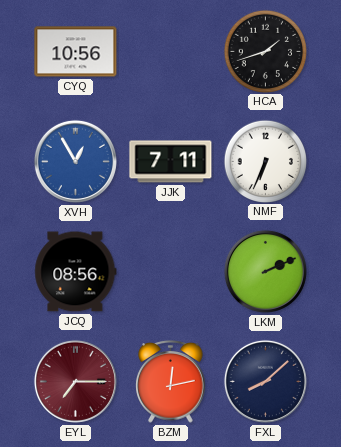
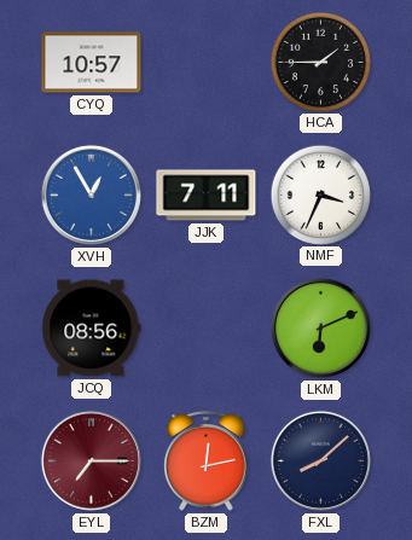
CYQ: 10:56 -> 10:57 (92, 63)
HCA: 1:42 -> 1:45 (320, 62)
NMF: 6:34 -> 3:34 (320, 194)
LKM: 2:11 -> 6:11 (320, 327)
